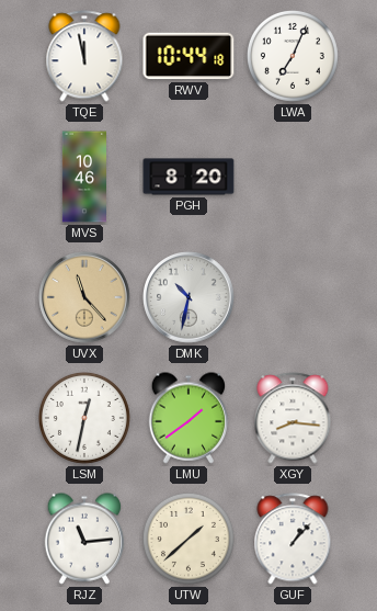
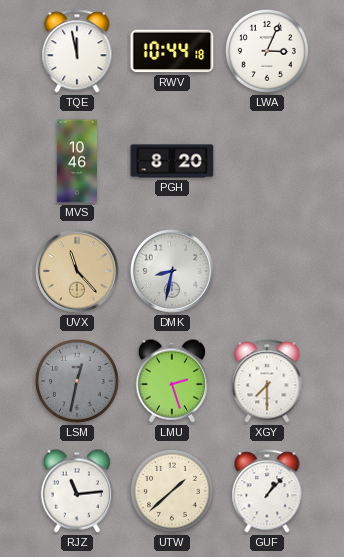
LWA: 7:04 -> 3:04 (267, 51)
DMK: 10:32 -> 8:32 (172, 271)
LSM dial: white -> grey (77, 381)
LMU: 1:39 -> 2:27 (172, 381)
XGY: 8:16 -> 7:30 (267, 381)
